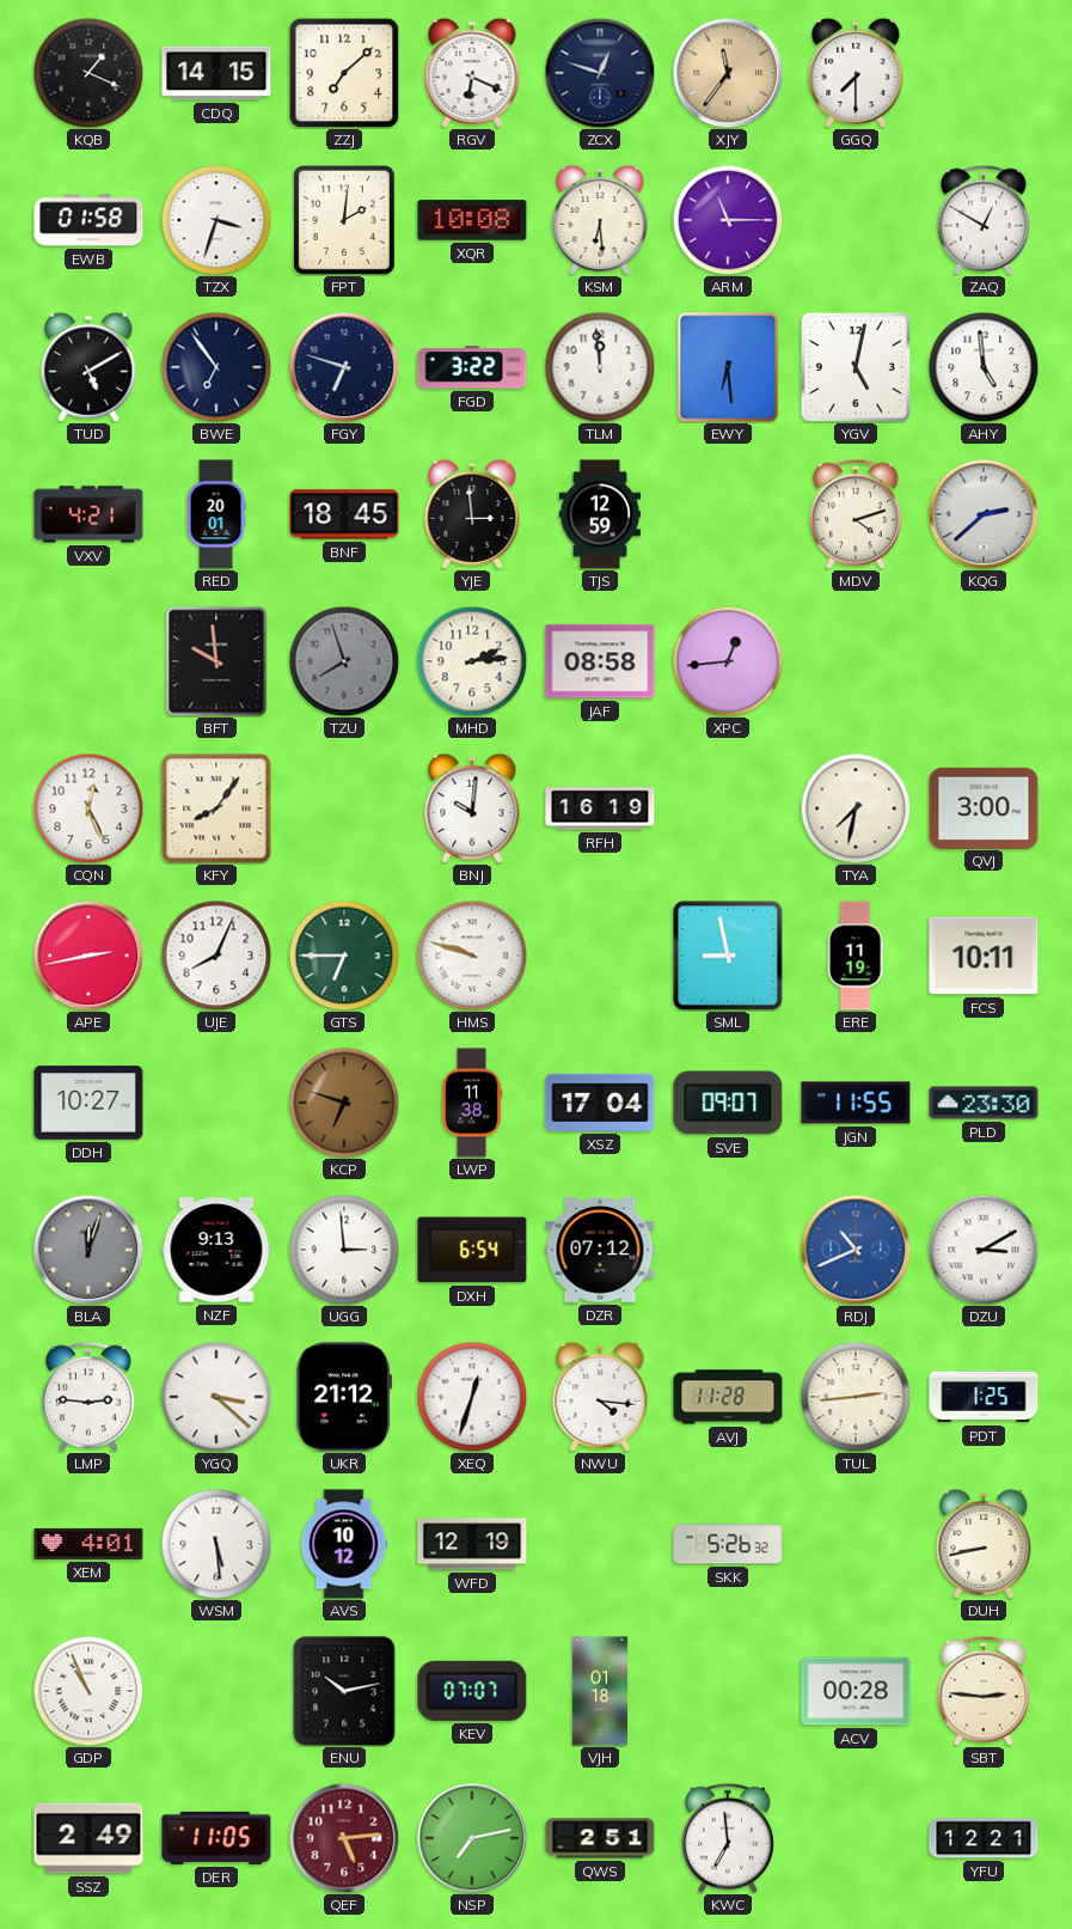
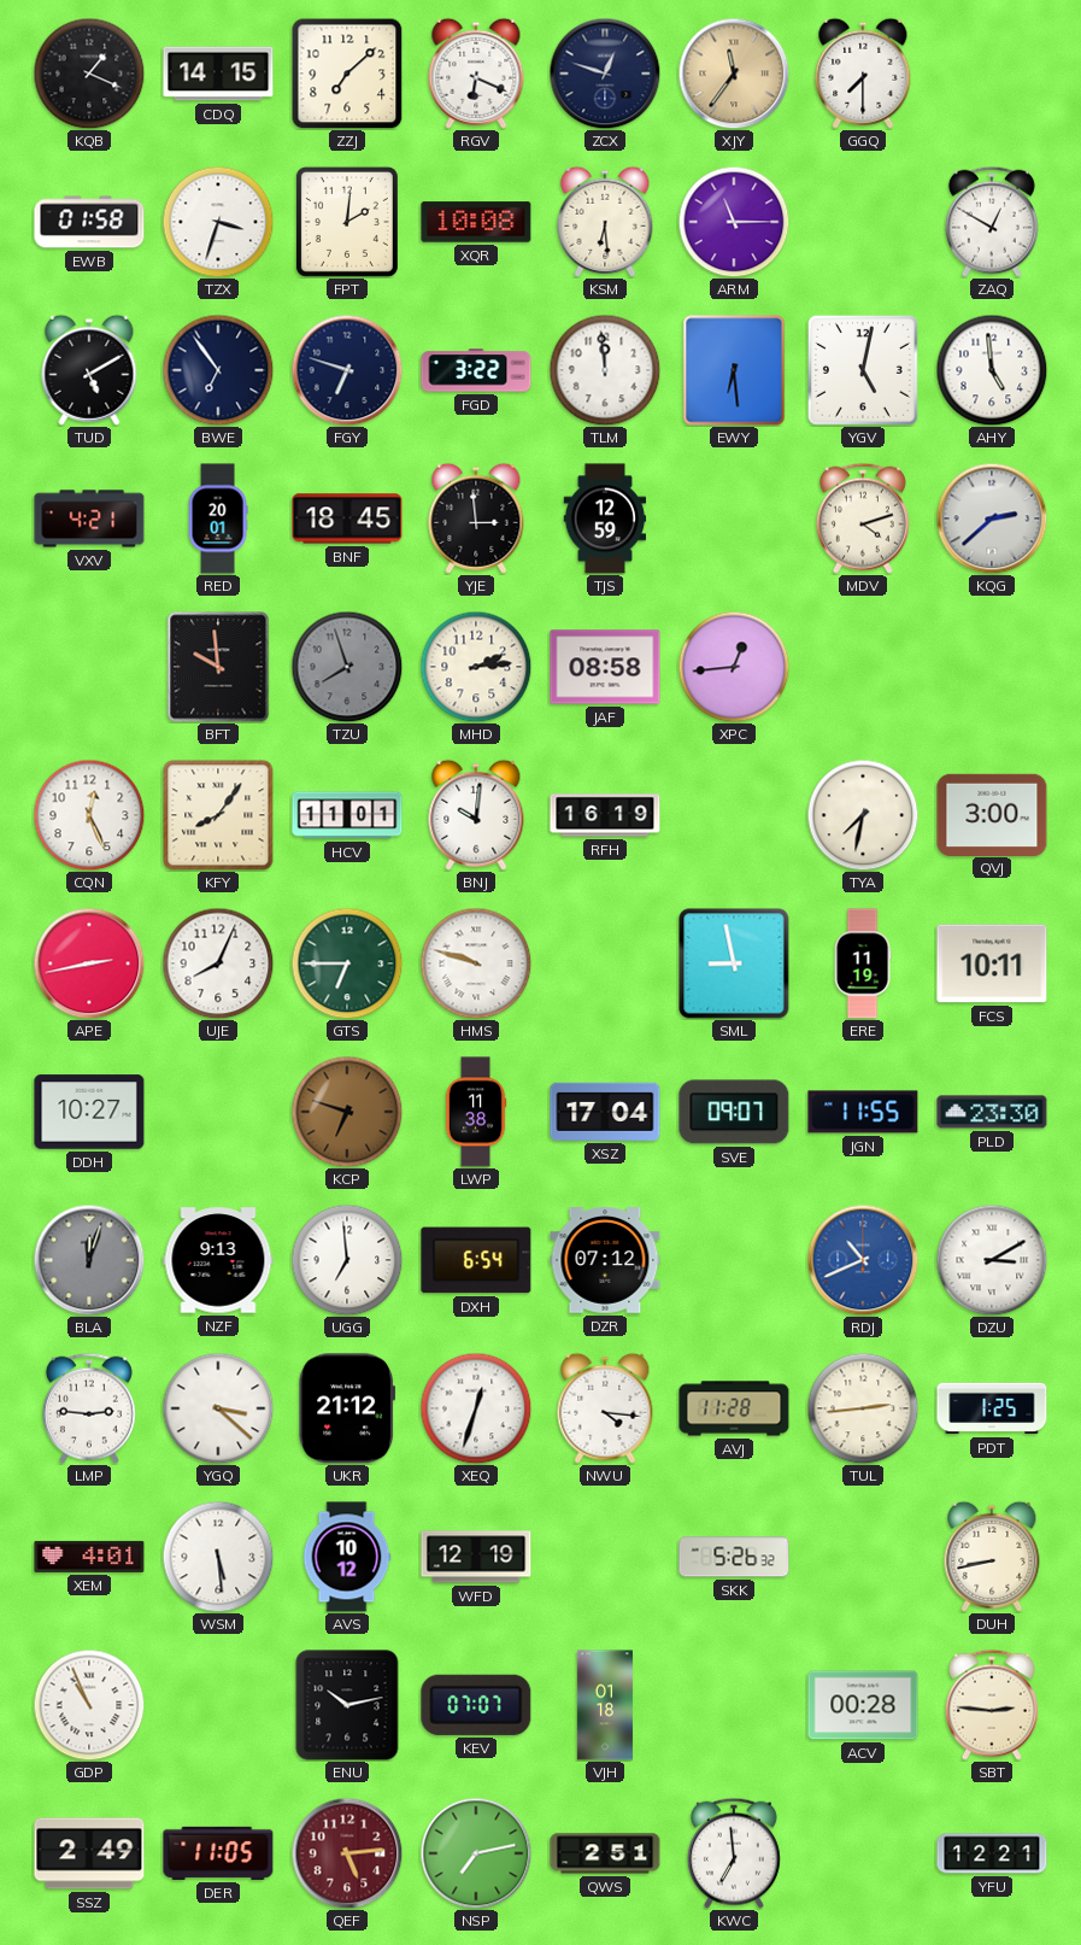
HCV: none -> 11:01 (347, 815)
UGG: 2:59 -> 6:59 (347, 1260)
